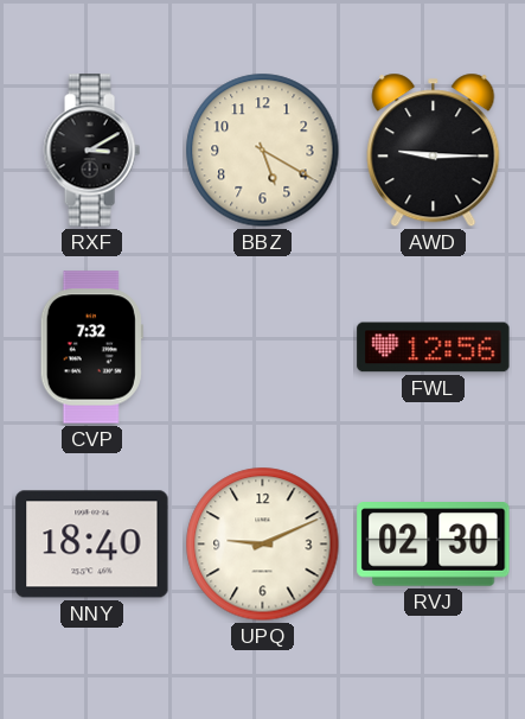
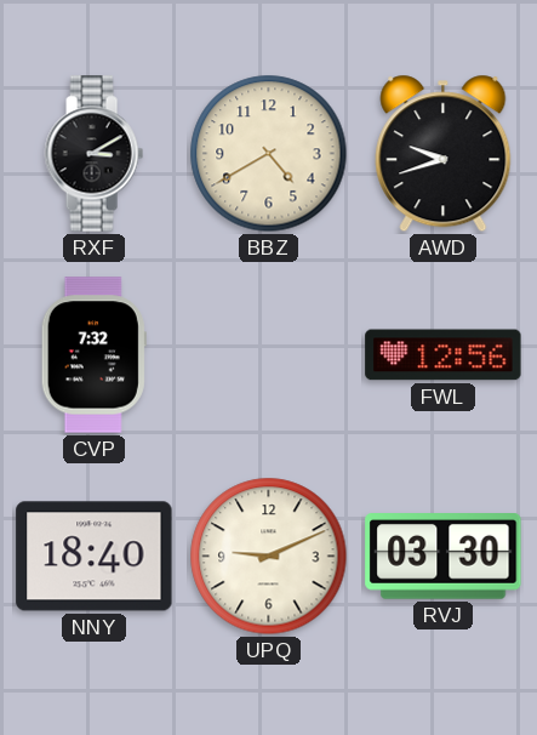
BBZ: 5:20 -> 4:40 (269, 154)
AWD: 9:15 -> 9:42 (444, 154)
RVJ: 02:30 -> 03:30 (444, 557)
